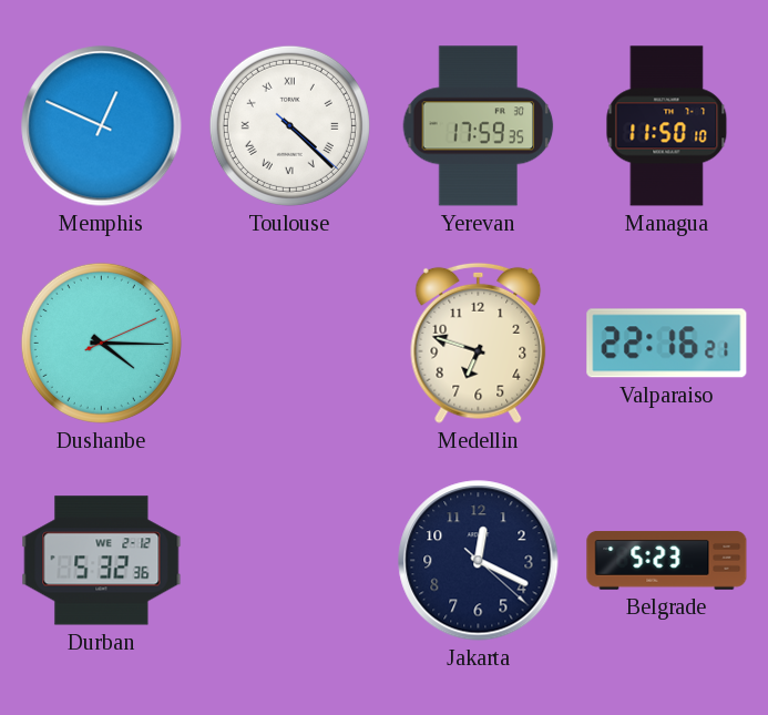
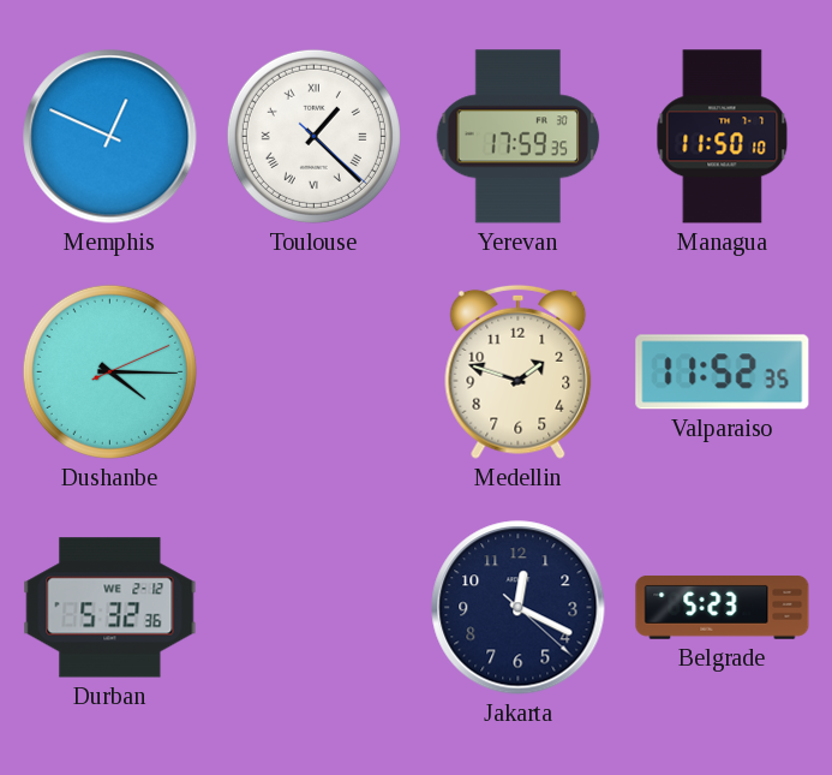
Toulouse: 4:22 -> 1:22 (313, 136)
Medellin: 6:48 -> 1:48 (519, 371)
Valparaiso: 22:16 -> 11:52 (723, 372)
